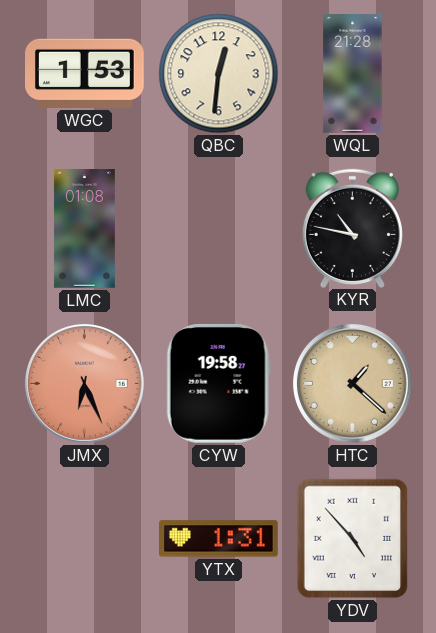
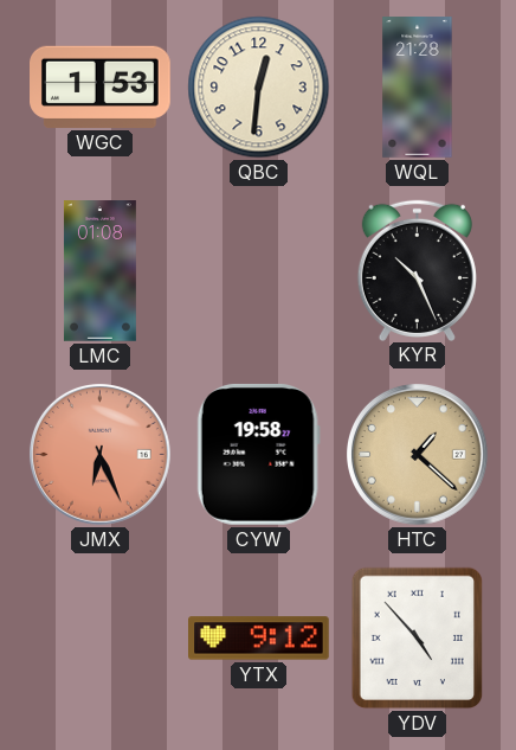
KYR: 10:47 -> 10:26 (417, 270)
YTX: 1:31 -> 9:12 (259, 639)
